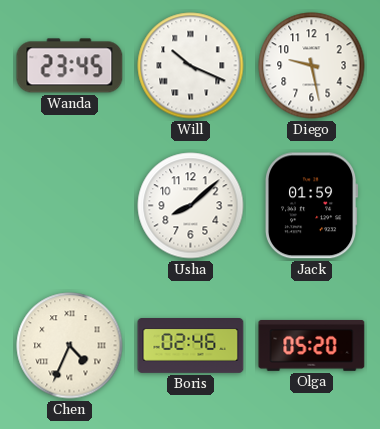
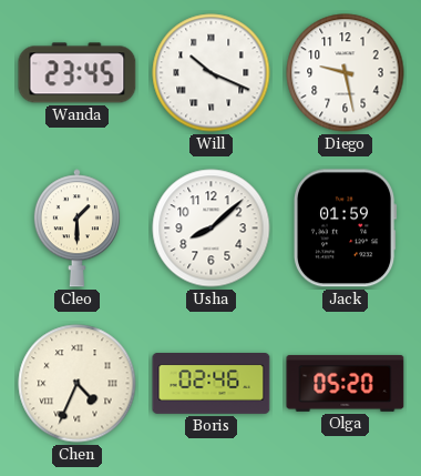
Cleo: none -> 1:30 (76, 229)
